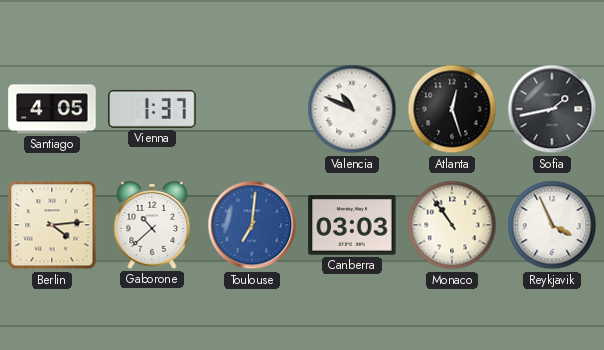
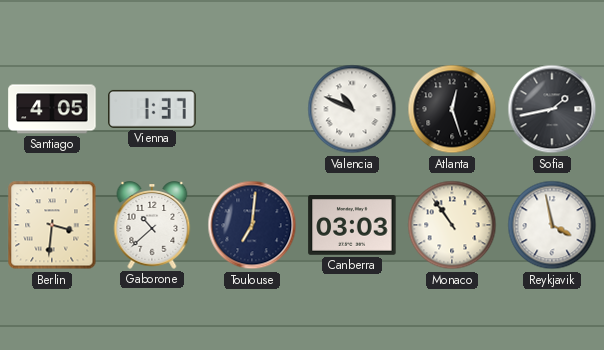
Berlin: 4:14 -> 3:31 (52, 225)
Toulouse dial: blue -> navy (252, 225)
Reykjavik: 3:56 -> 3:58 (552, 225)
